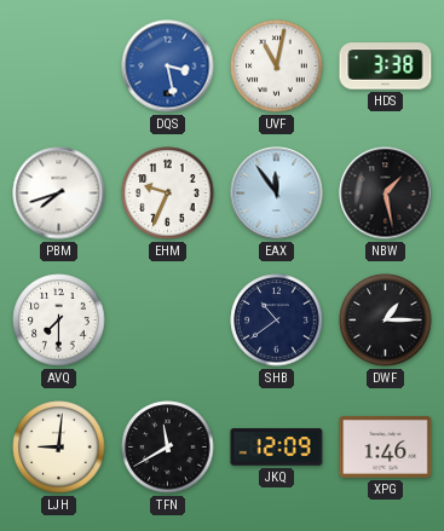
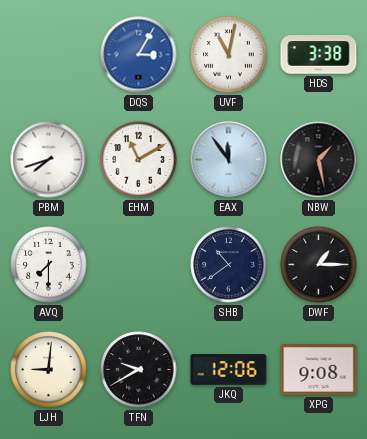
DQS: 3:28 -> 3:05 (139, 55)
EHM: 9:34 -> 11:10 (139, 160)
TFN: 11:40 -> 9:40 (139, 370)
JKQ: 12:09 -> 12:06 (229, 370)
XPG: 1:46 -> 9:08 (319, 369)
